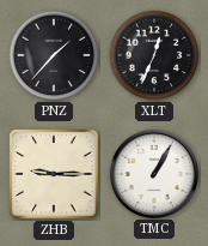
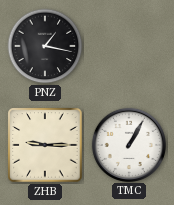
PNZ: 1:37 -> 1:17 (45, 46)
XLT: 12:34 -> none (154, 55)
